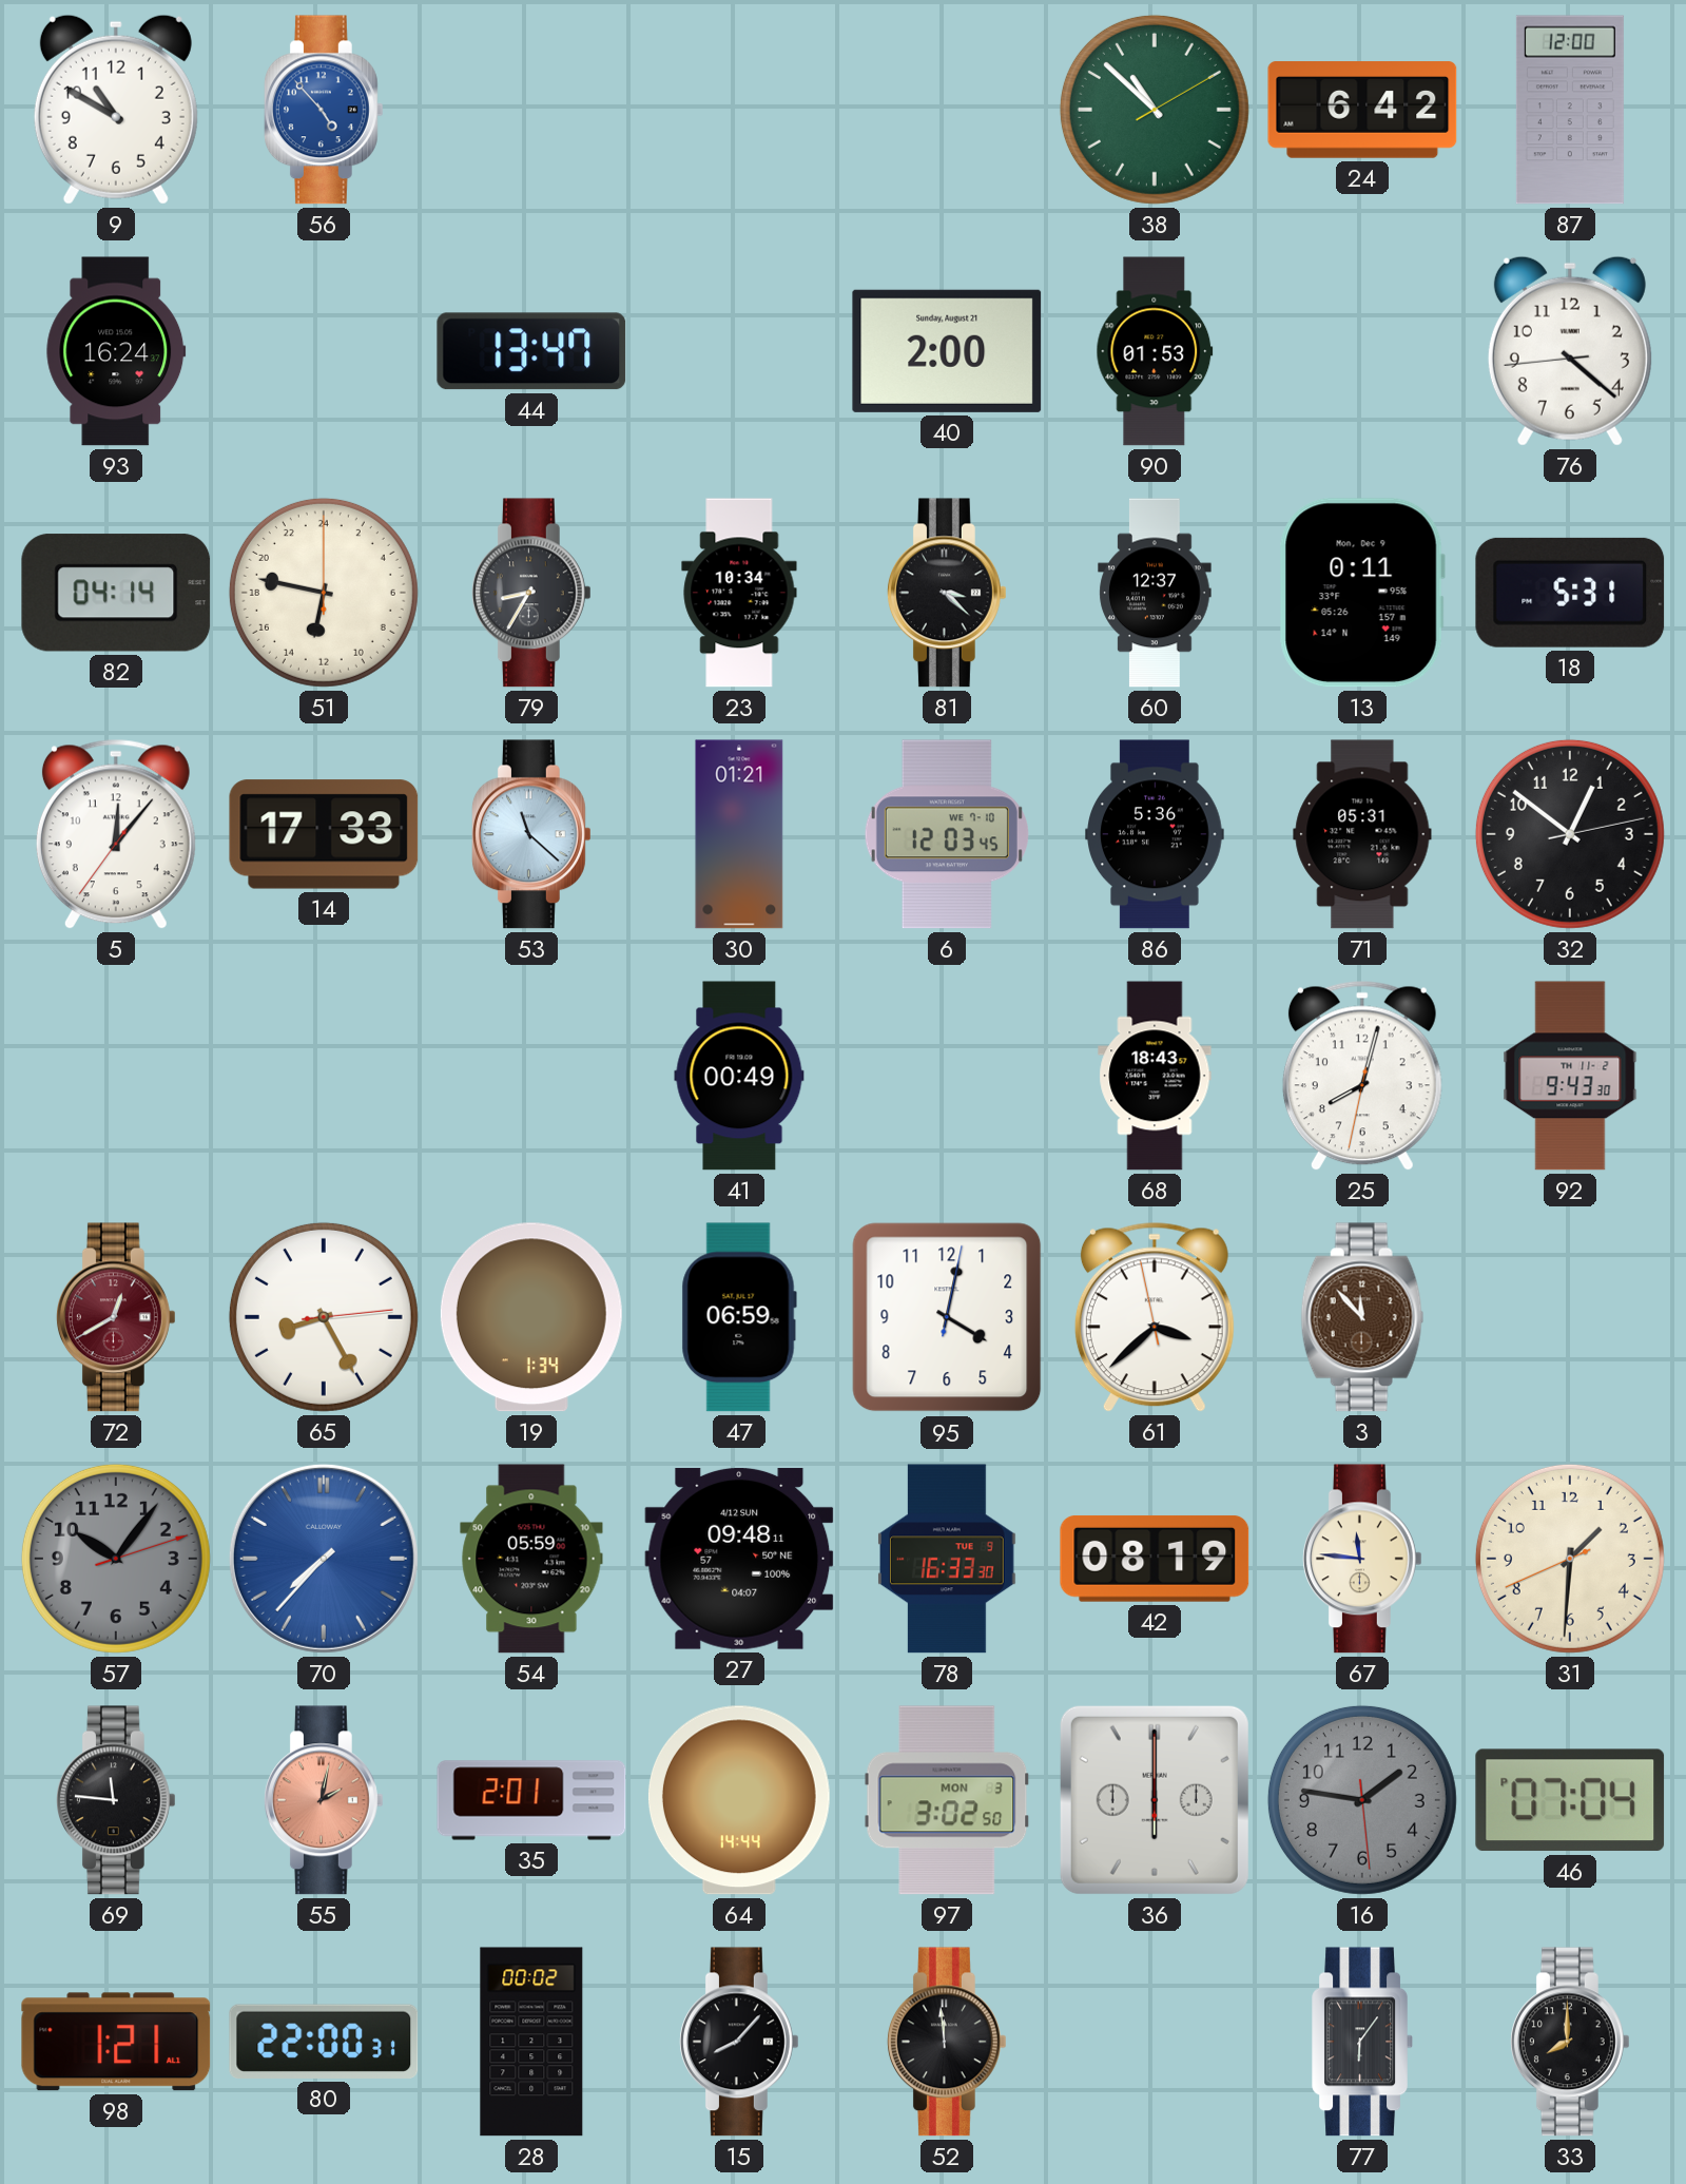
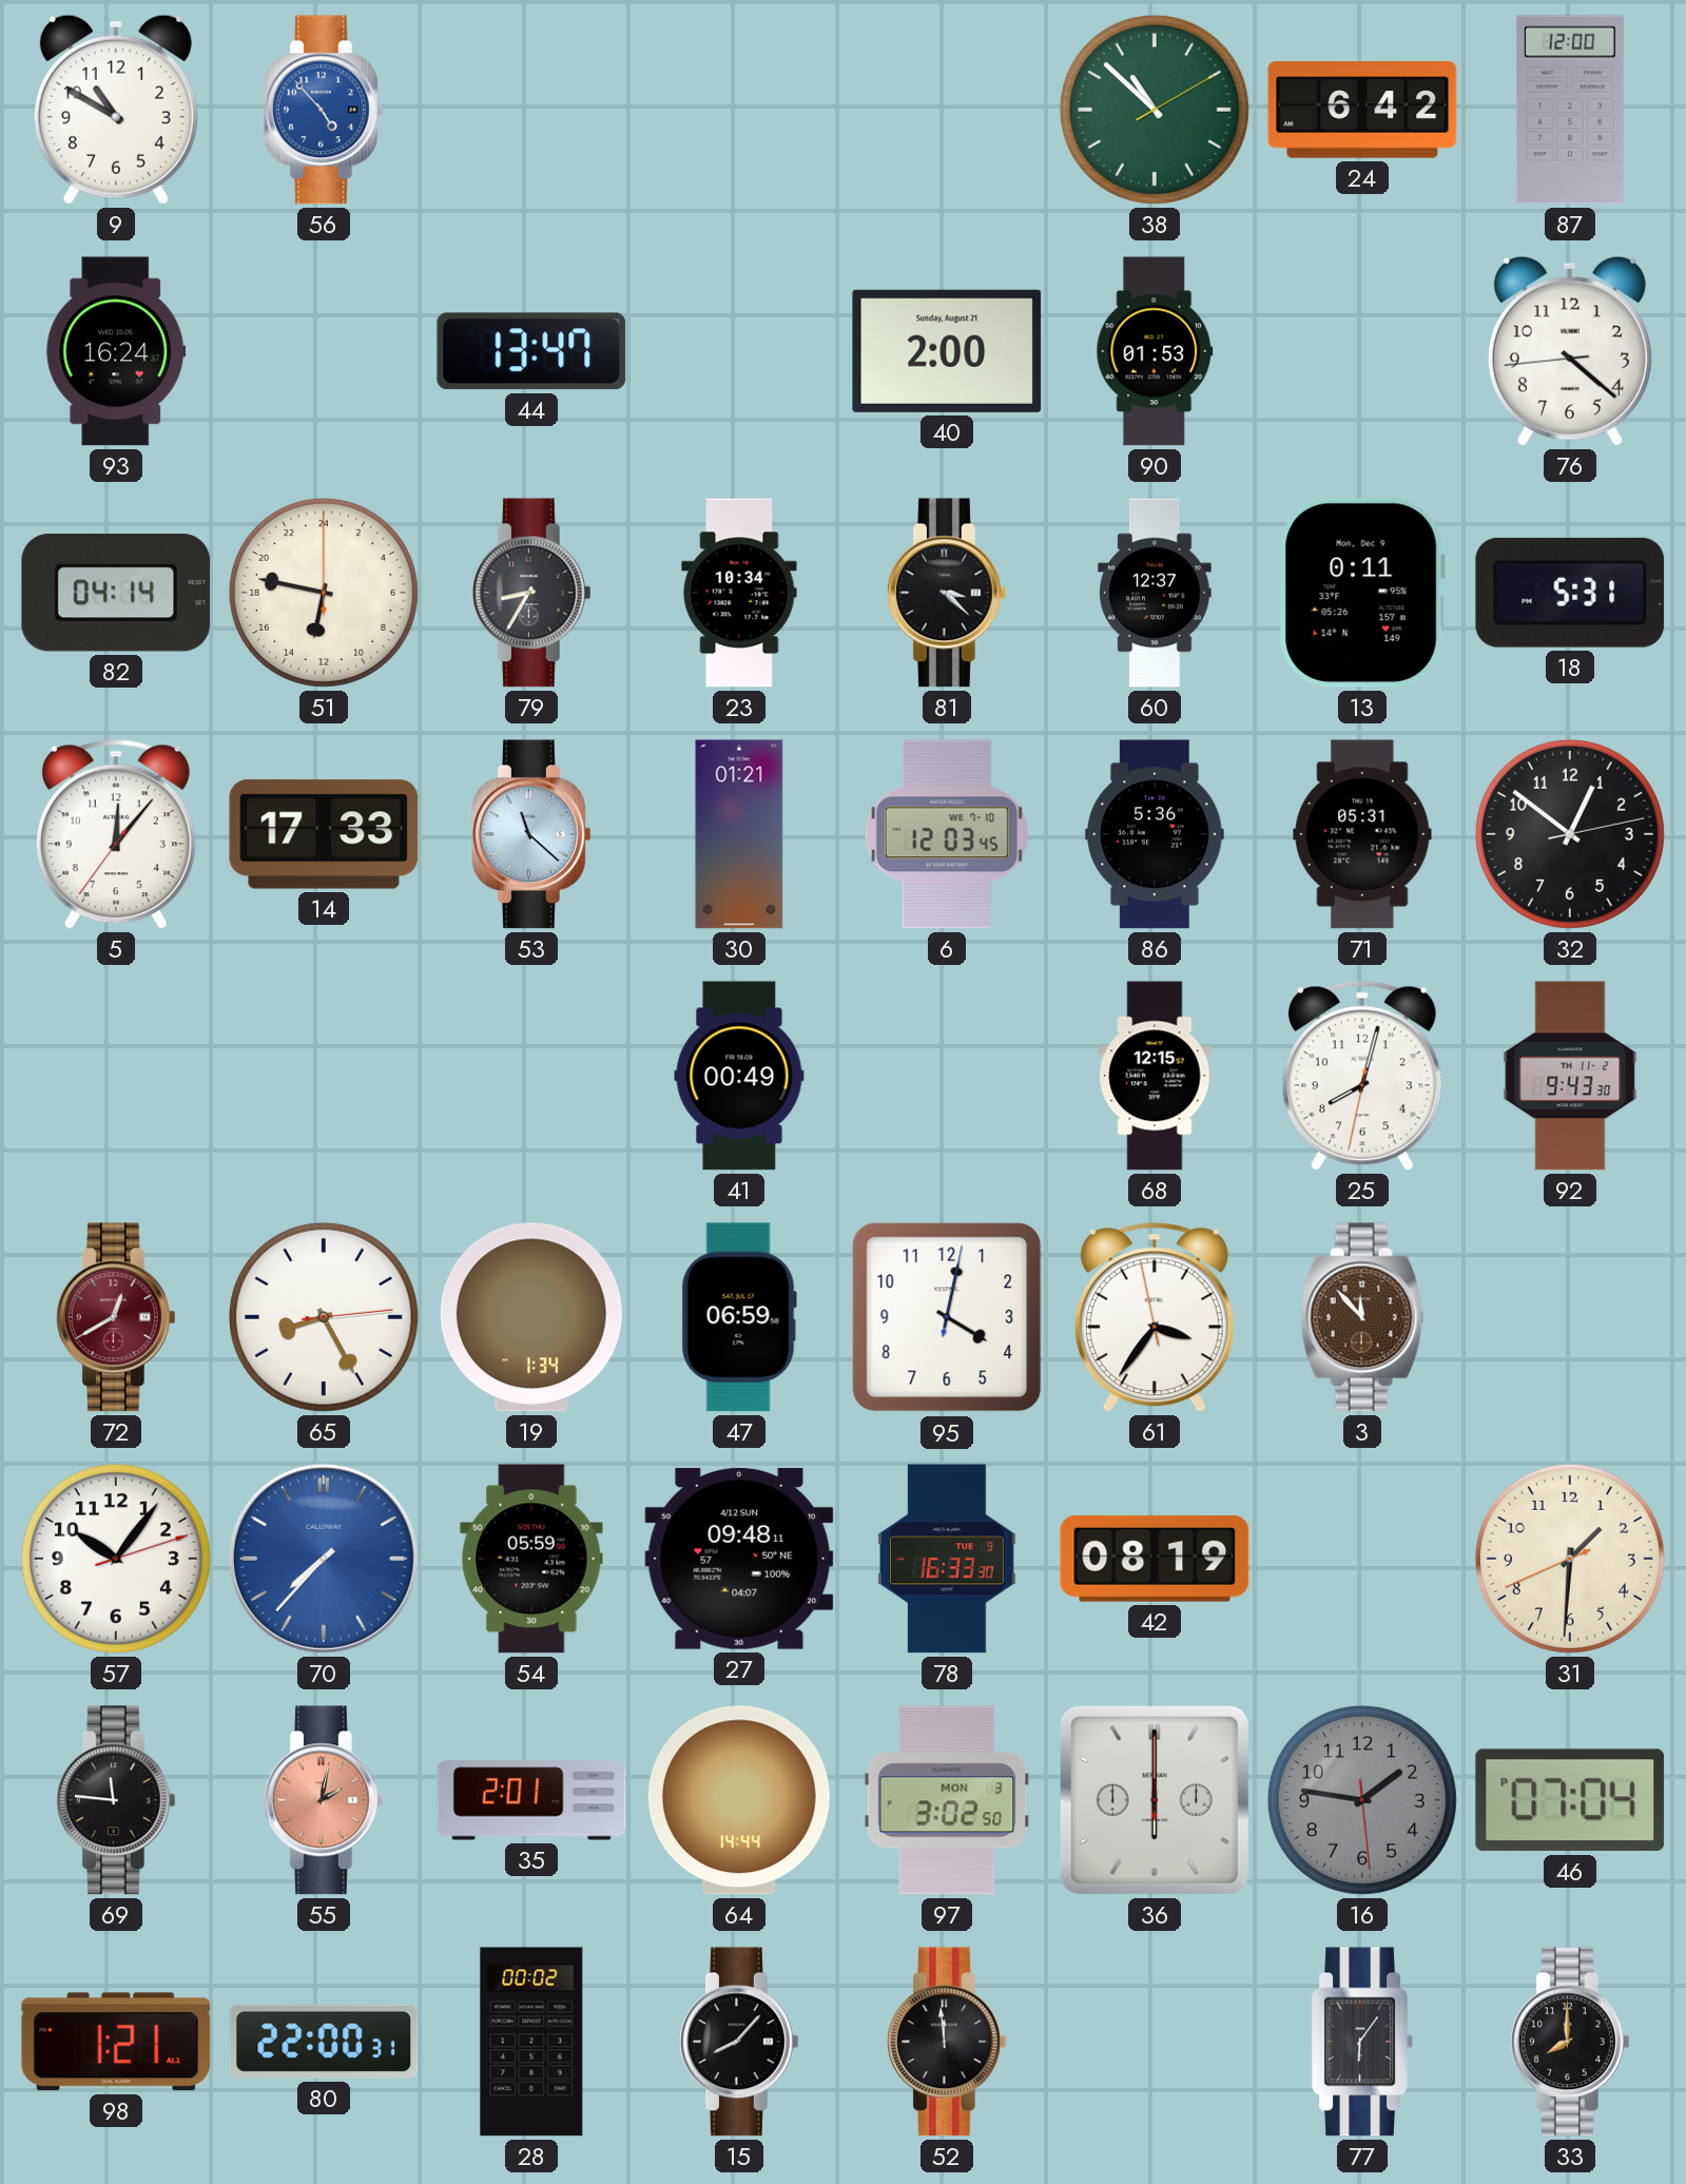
68: 18:43 -> 12:15 (1155, 1076)
61: 3:37 -> 3:35 (1155, 1317)
57 dial: grey -> white (116, 1559)
67: 11:46 -> none (1362, 1559)
